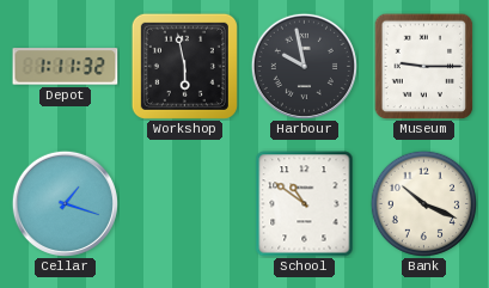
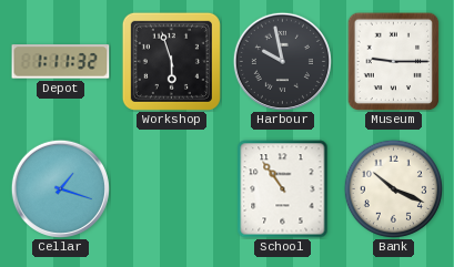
Workshop: 5:58 -> 5:57 (171, 61)
School: 10:51 -> 10:54 (283, 189)
